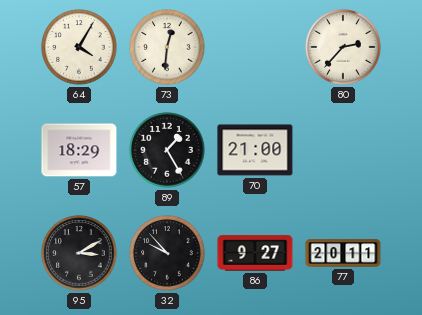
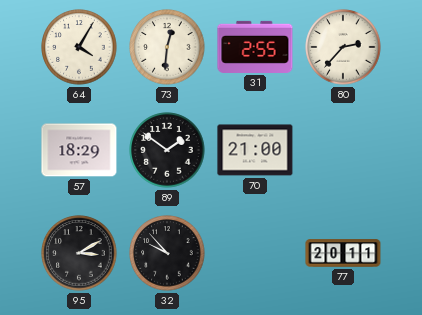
31: none -> 2:55 (255, 47)
89: 1:25 -> 1:51 (167, 150)
86: 9:27 -> none (255, 253)
